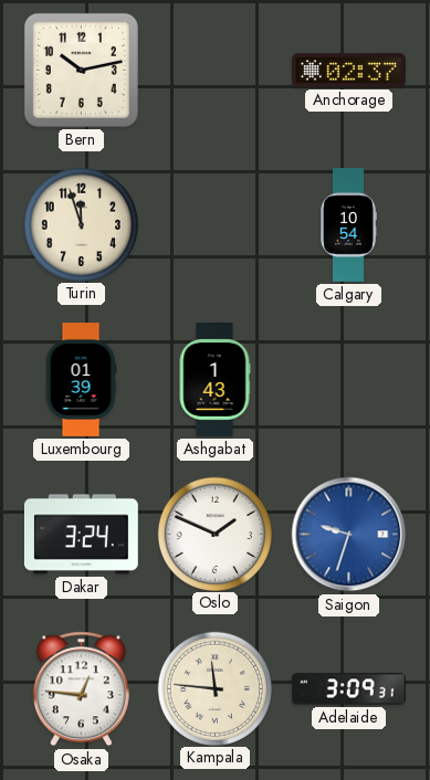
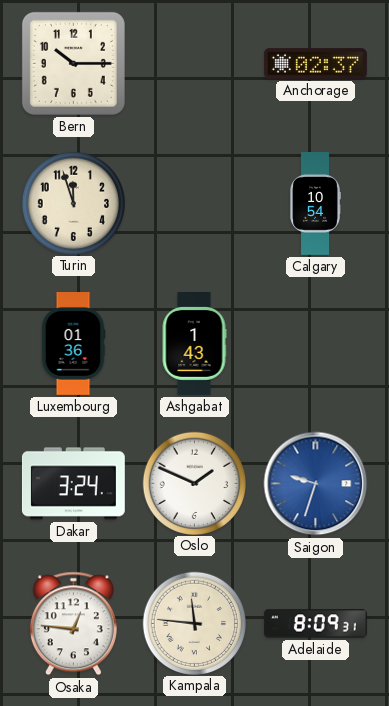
Bern: 10:13 -> 10:15 (73, 63)
Luxembourg: 01:39 -> 01:36 (73, 344)
Adelaide: 3:09 -> 8:09 (315, 624)
